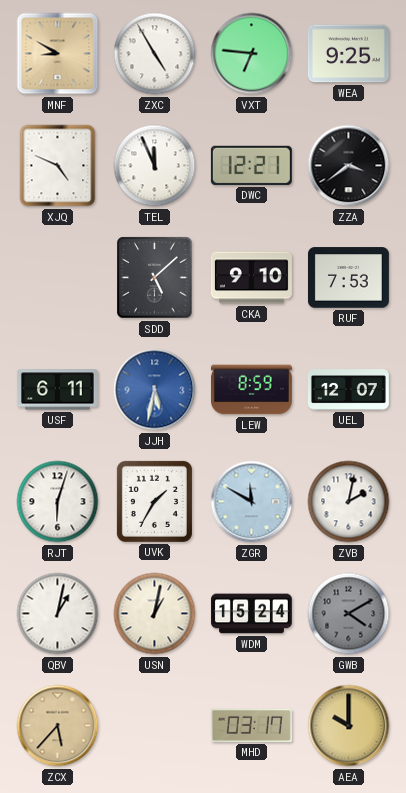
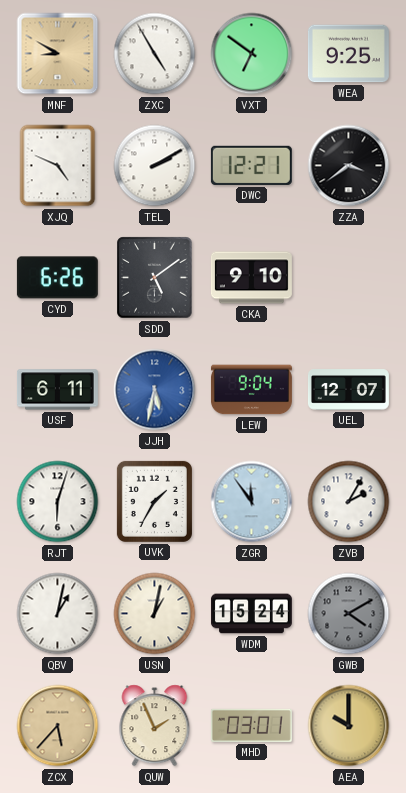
VXT: 6:46 -> 6:51 (252, 54)
TEL: 11:56 -> 2:10 (155, 166)
CYD: none -> 6:26 (57, 278)
SDD: 5:08 -> 5:09 (155, 278)
RUF: 7:53 -> none (348, 278)
LEW: 8:59 -> 9:04 (251, 390)
ZGR: 11:50 -> 11:54 (252, 502)
ZVB: 2:02 -> 2:05 (349, 502)
QUW: none -> 1:56 (155, 726)
MHD: 03:17 -> 03:01 (251, 725)
